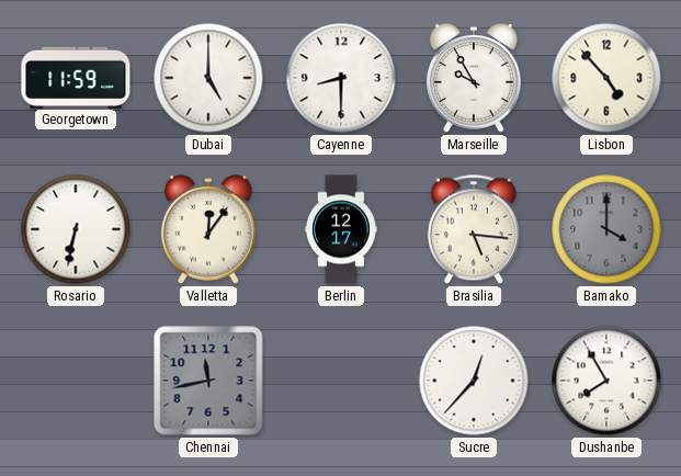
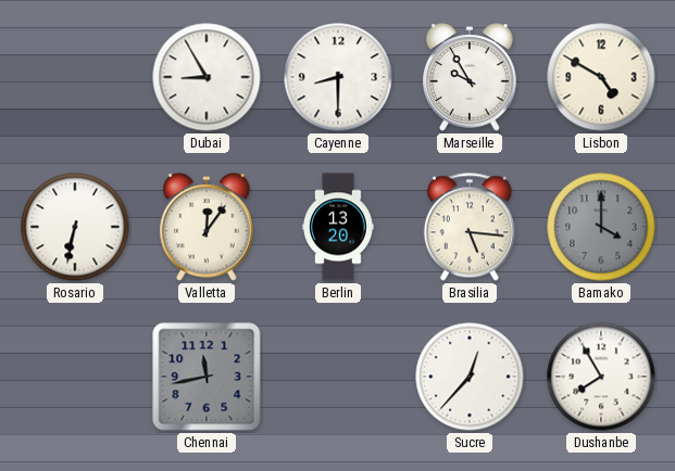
Georgetown: 11:59 -> none (76, 77)
Dubai: 5:00 -> 8:55 (207, 77)
Lisbon: 4:53 -> 4:50 (601, 77)
Berlin: 12:17 -> 13:20 (338, 227)
